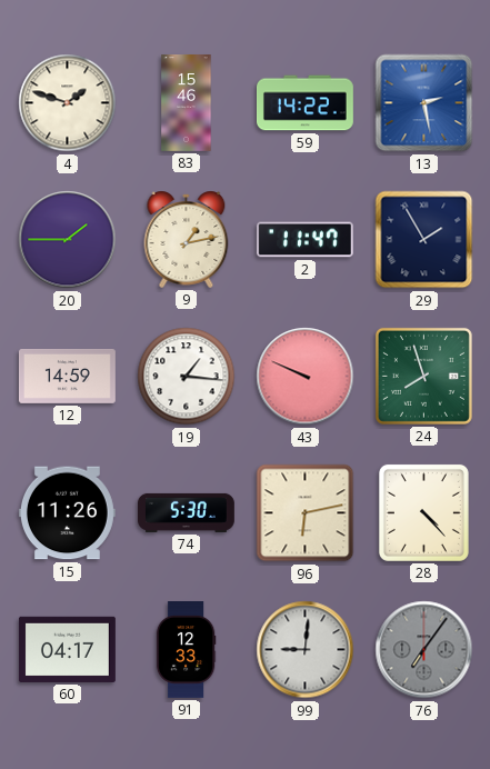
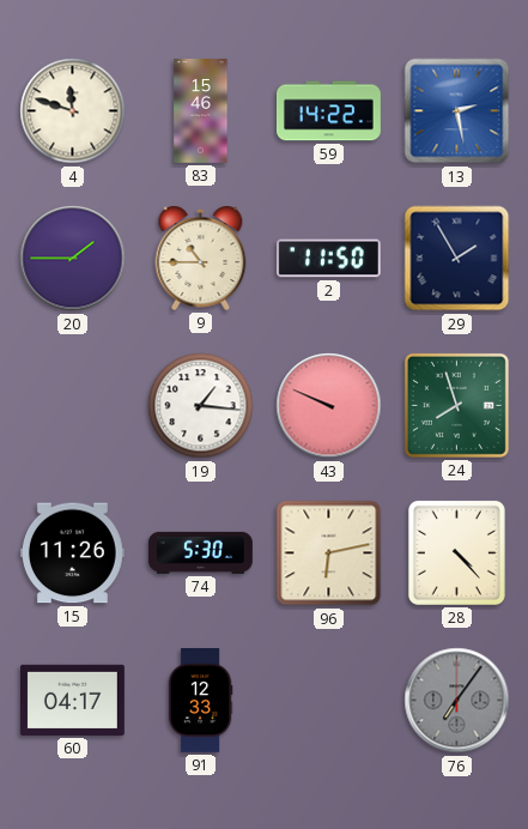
4: 1:48 -> 11:48 (73, 111)
9: 1:13 -> 10:45 (201, 258)
2: 11:47 -> 11:50 (328, 259)
12: 14:59 -> none (67, 376)
99: 9:01 -> none (306, 650)
